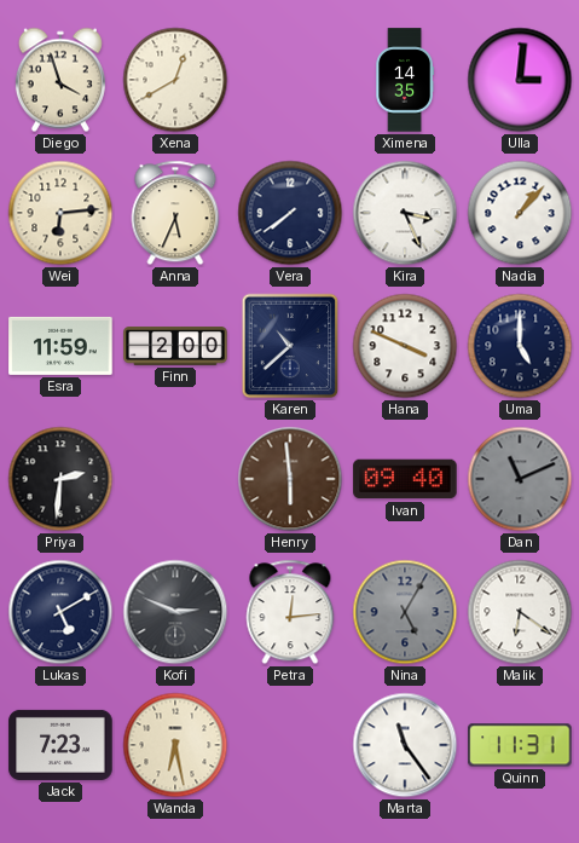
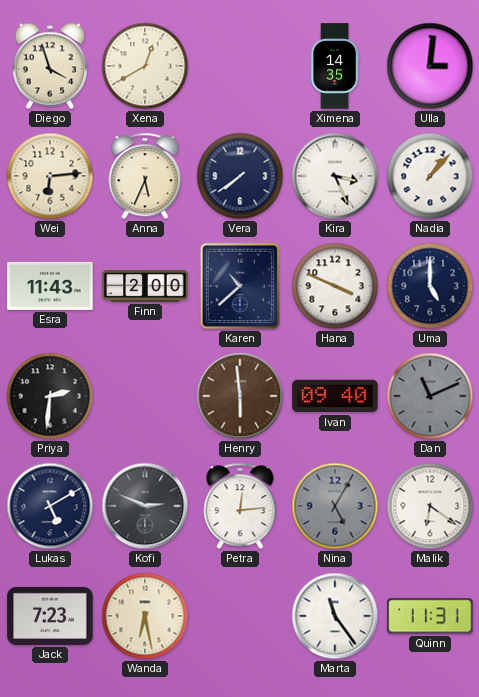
Esra: 11:59 -> 11:43 (50, 286)
